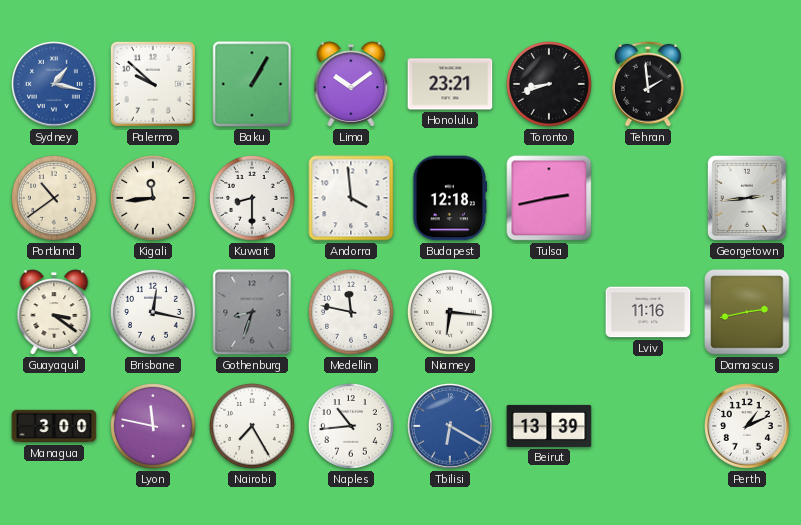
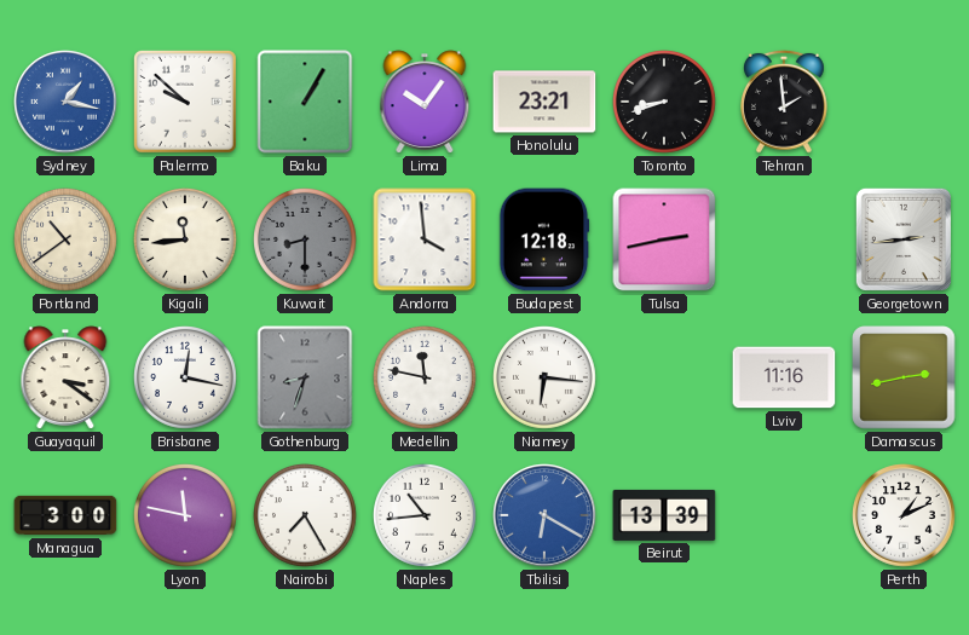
Lima: 10:09 -> 10:06 (425, 102)
Kuwait dial: white -> grey (306, 241)
